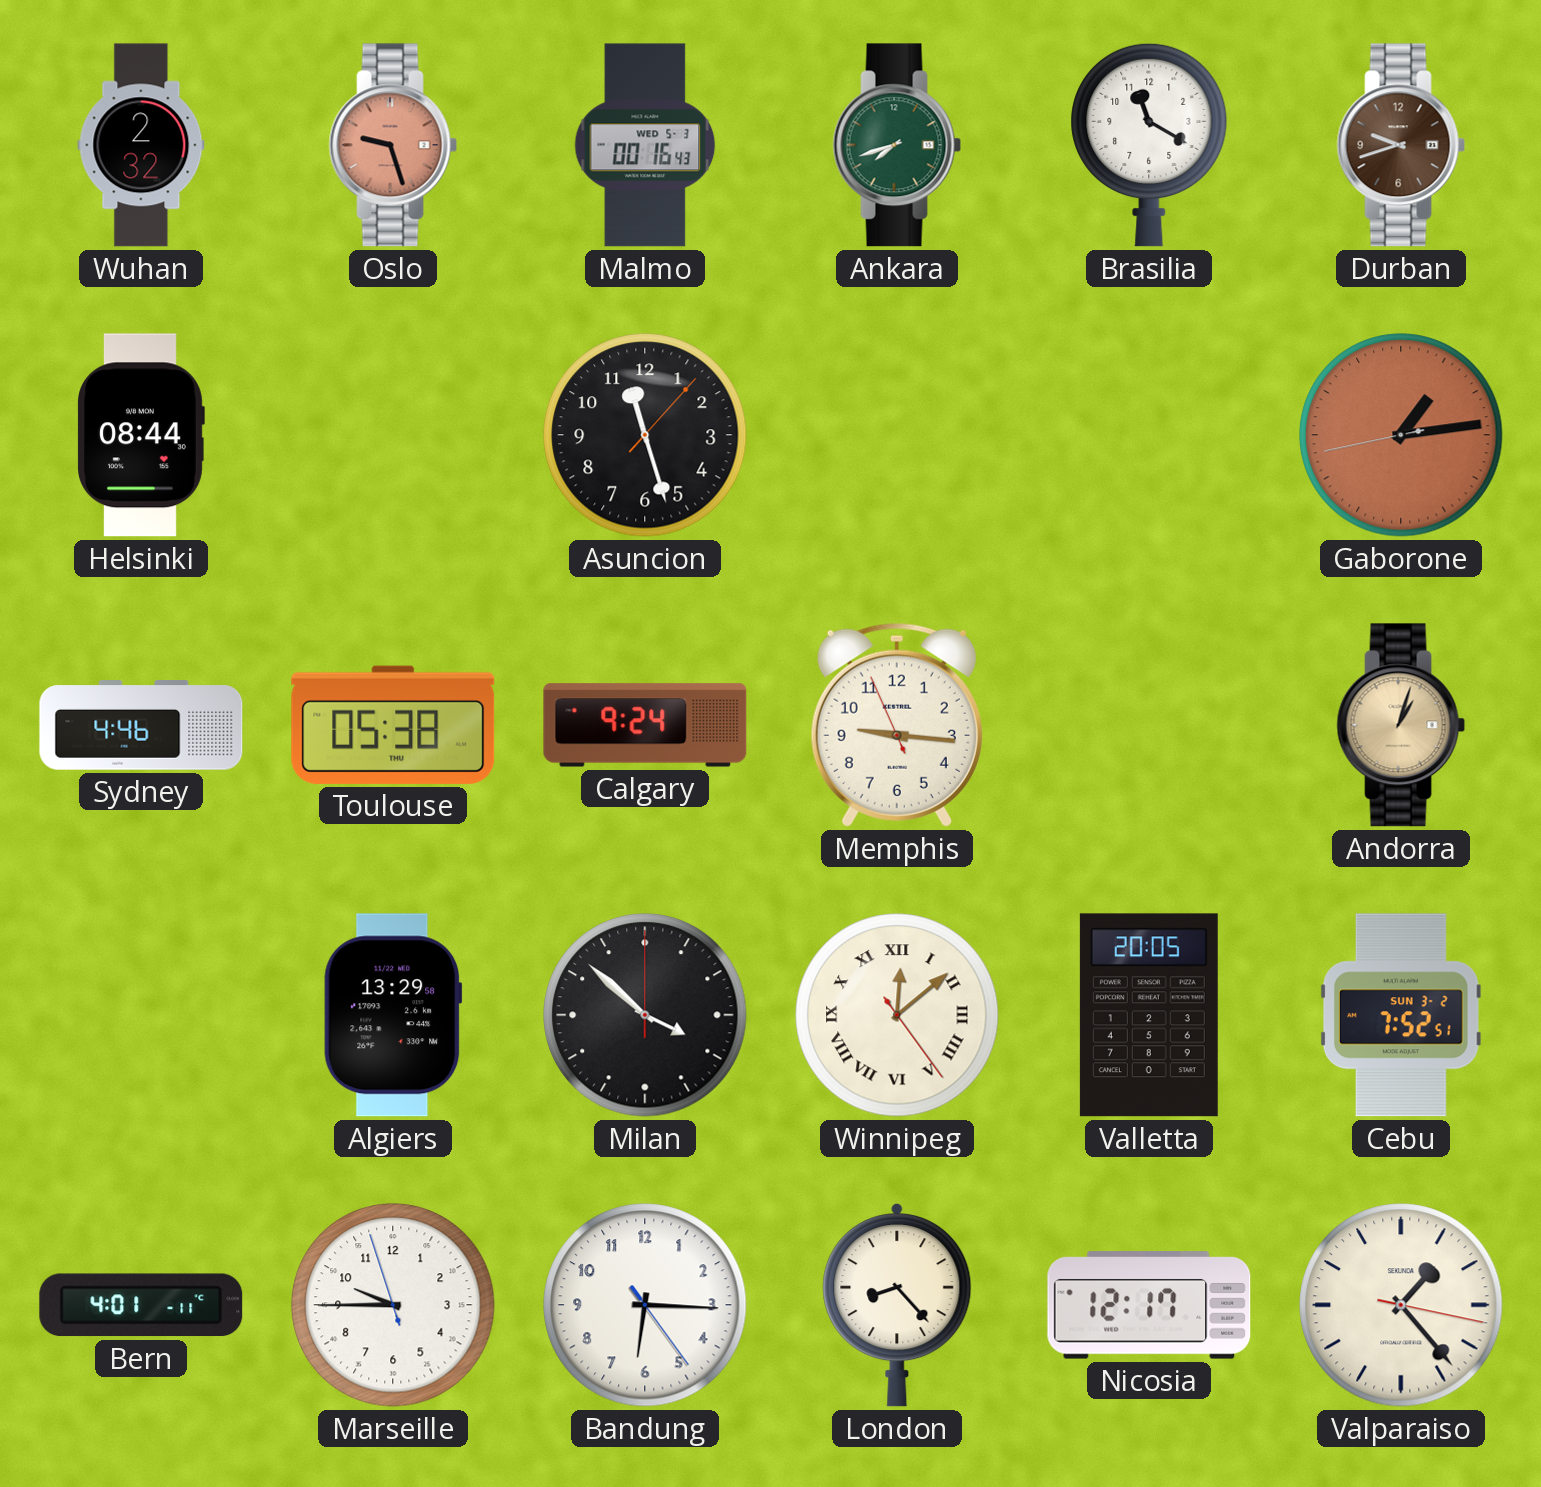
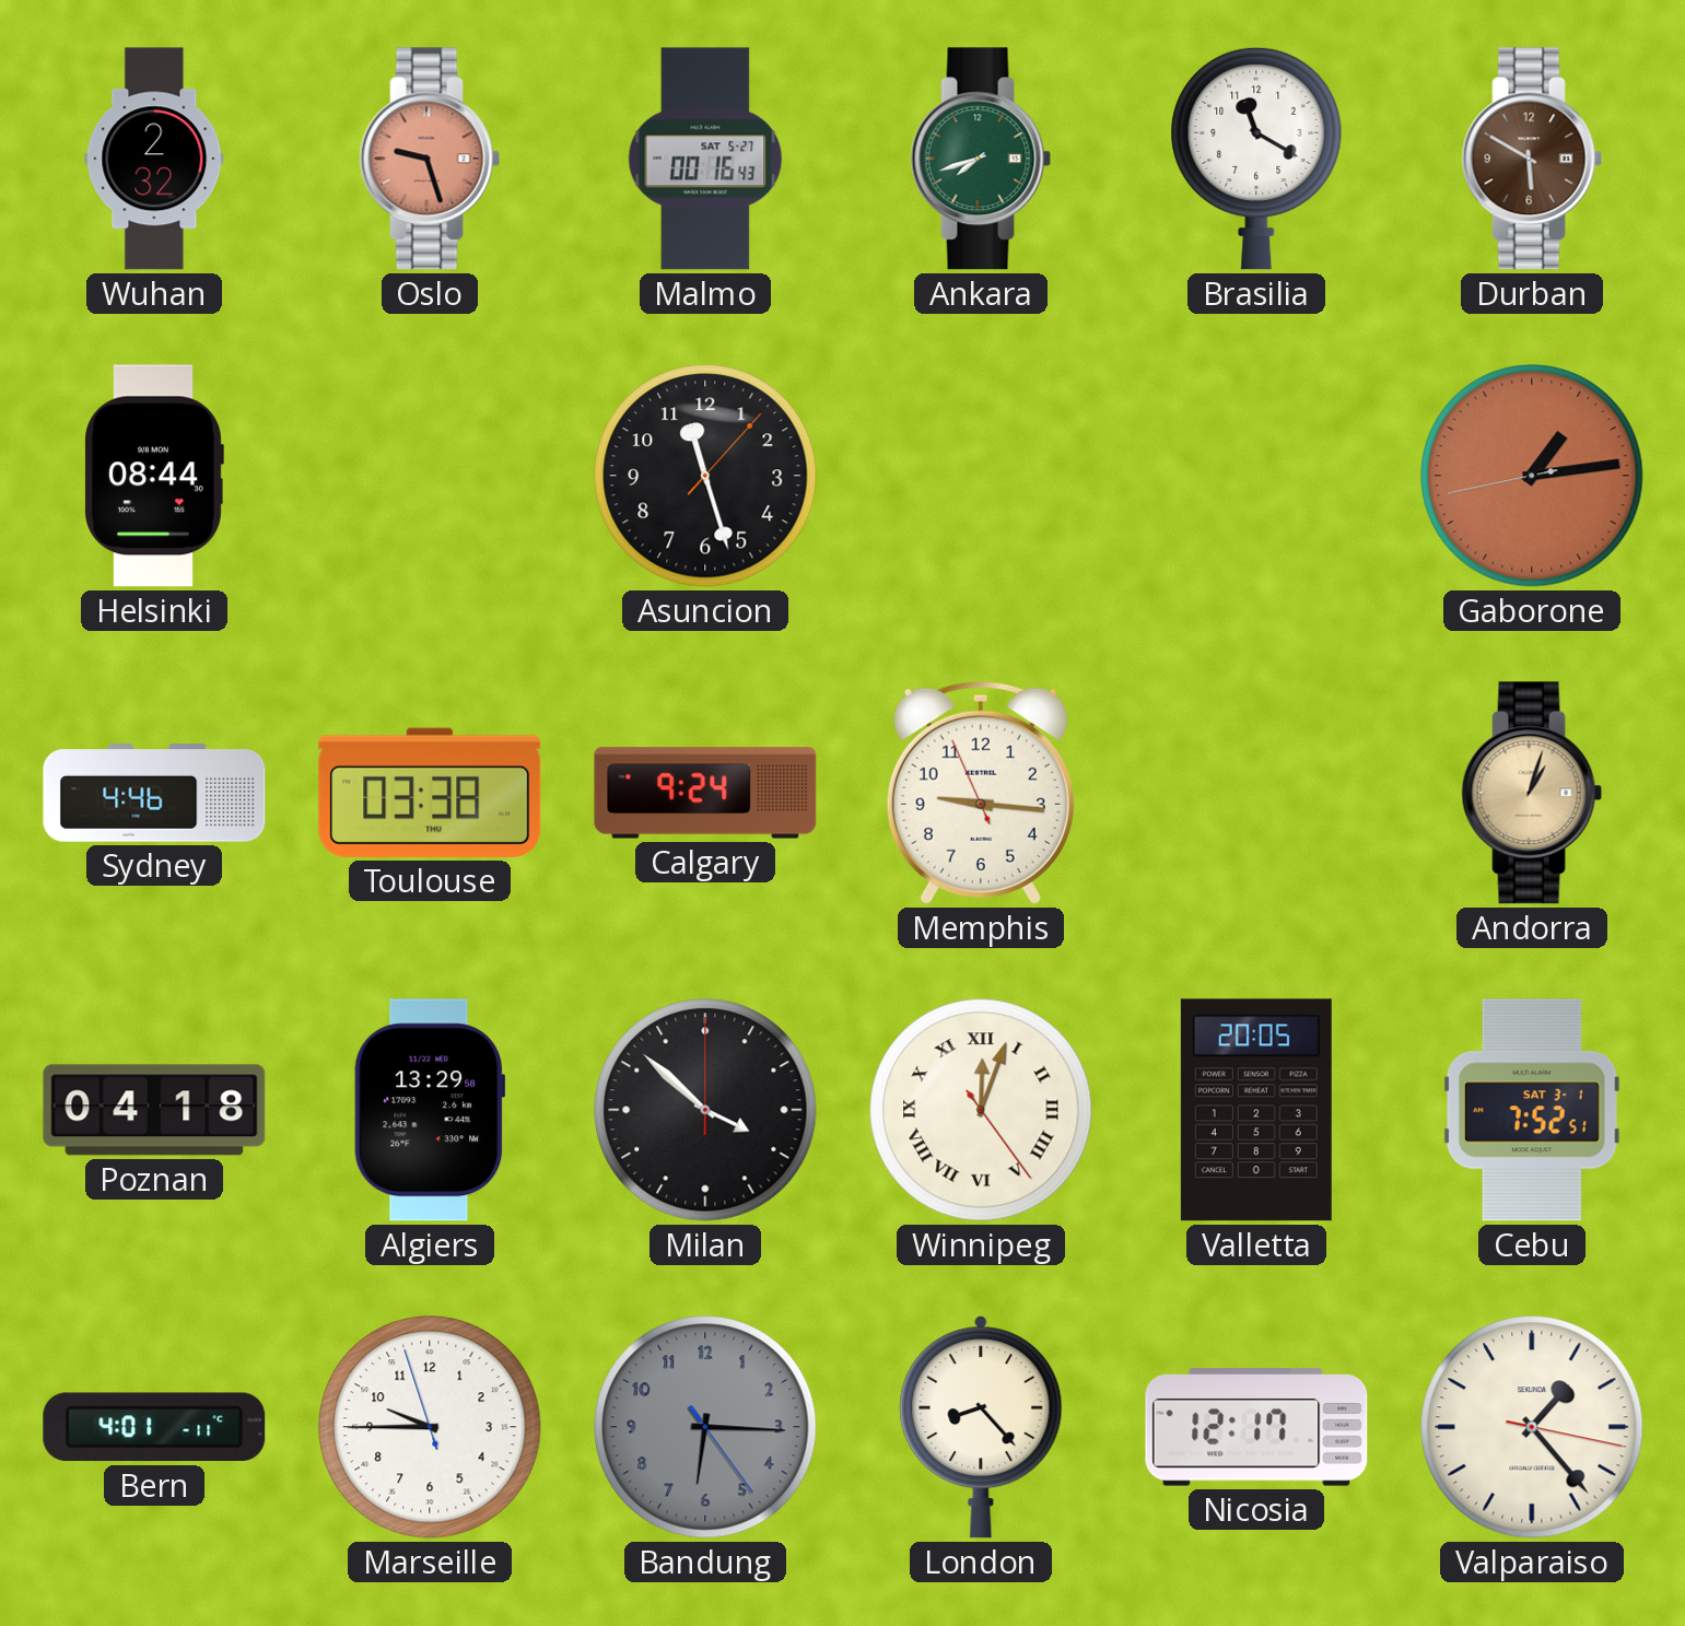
Malmo date: WED 5-3 -> SAT 5-27 (705, 159)
Durban: 9:42 -> 5:50 (1532, 159)
Toulouse: 05:38 -> 03:38 (430, 793)
Poznan: none -> 04:18 (154, 1110)
Winnipeg: 12:08 -> 12:03 (981, 1110)
Cebu date: SUN 3-2 -> SAT 3-1 (1532, 1110)
Bandung dial: white -> grey (705, 1427)
